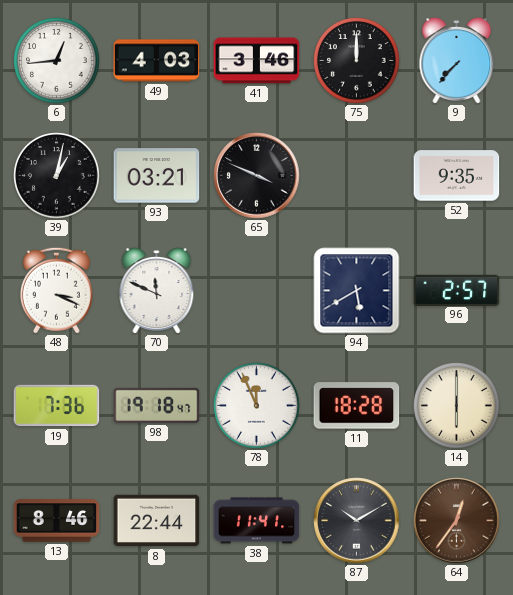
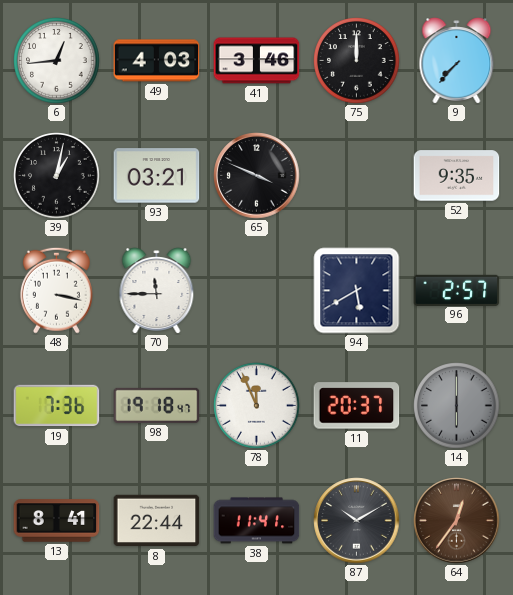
48: 3:19 -> 3:17 (56, 290)
70: 11:49 -> 11:45 (157, 291)
11: 18:28 -> 20:37 (357, 406)
14 dial: cream -> grey (457, 406)
13: 8:46 -> 8:41 (57, 521)
